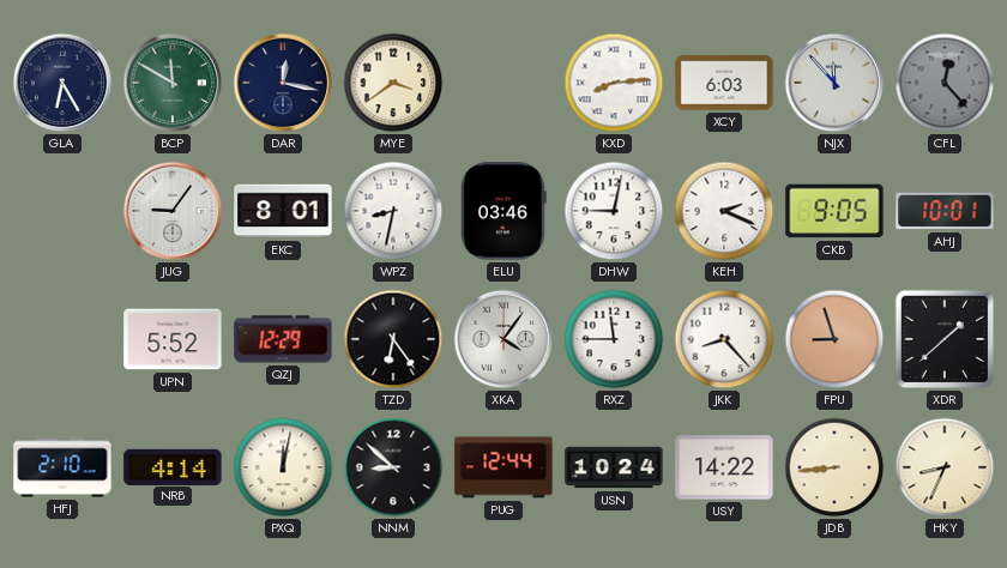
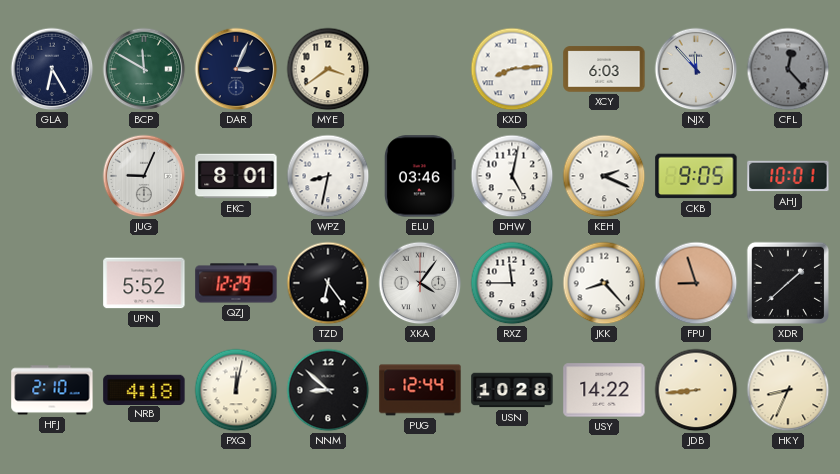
DAR: 12:17 -> 3:04 (236, 69)
JUG: 9:06 -> 9:04 (144, 176)
DHW: 9:02 -> 5:02 (512, 176)
NRB: 4:14 -> 4:18 (144, 389)
USN: 10:24 -> 10:28 (512, 390)
